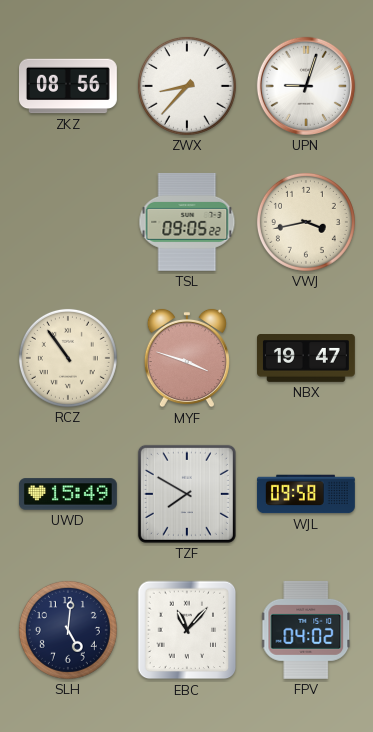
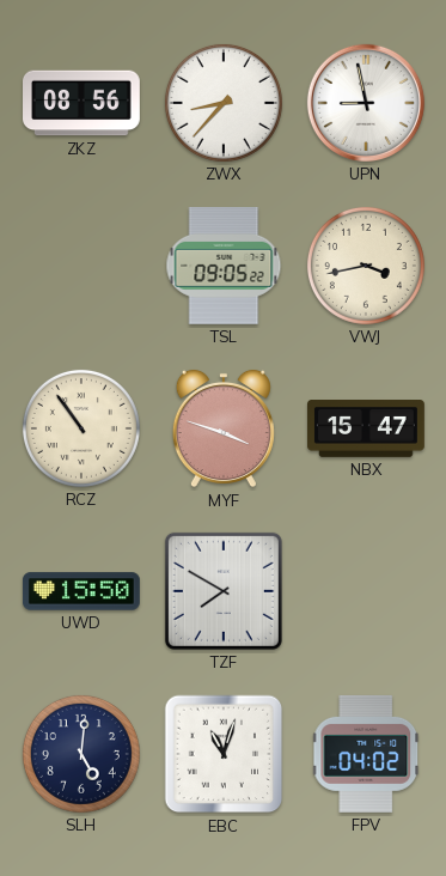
UPN: 9:03 -> 8:58 (366, 103)
NBX: 19:47 -> 15:47 (367, 430)
UWD: 15:49 -> 15:50 (81, 591)
WJL: 09:58 -> none (306, 494)
EBC: 11:07 -> 11:03 (224, 754)
